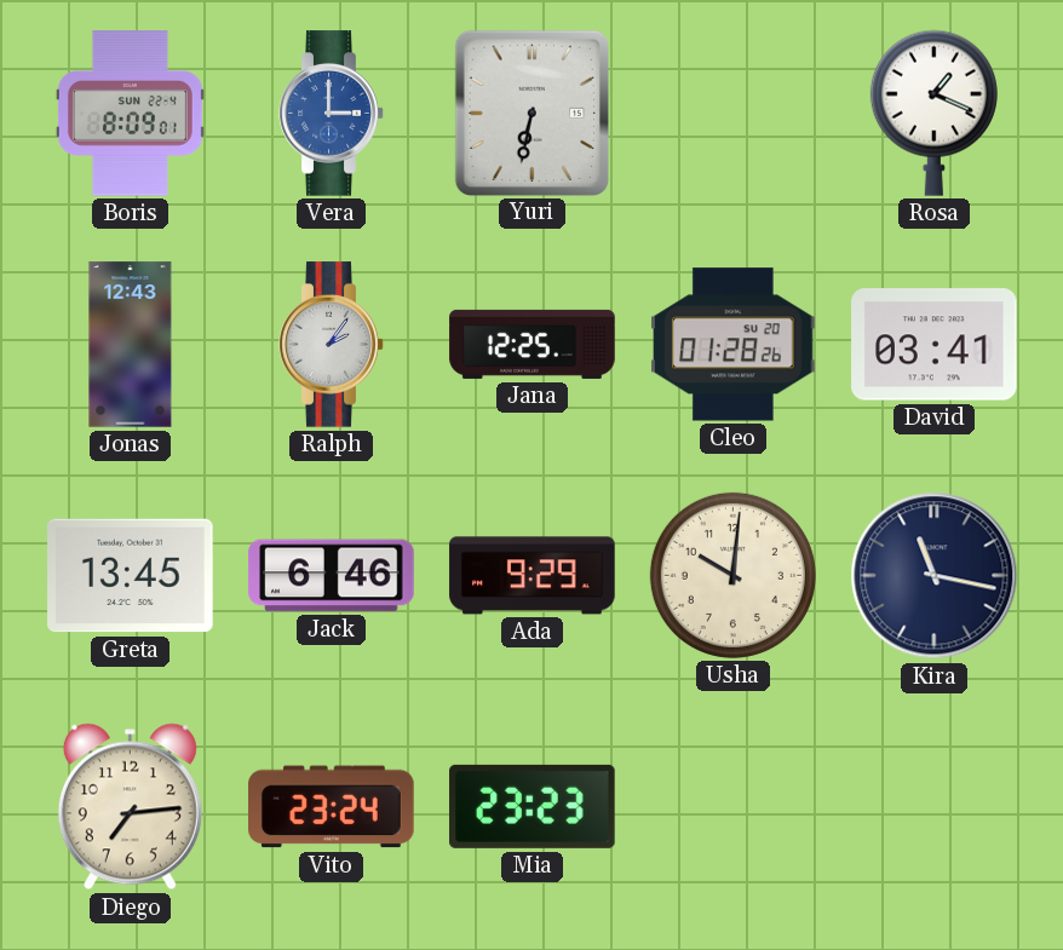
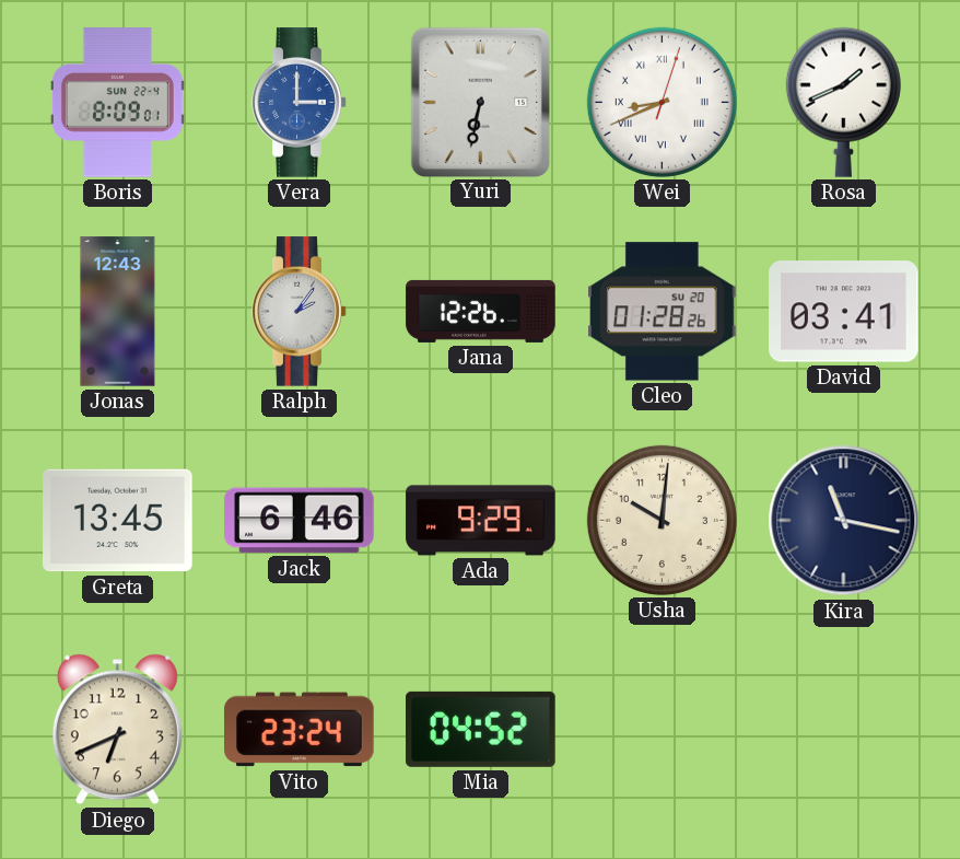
Wei: none -> 8:41 (662, 102)
Rosa: 1:19 -> 1:41 (843, 102)
Jana: 12:25 -> 12:26 (481, 311)
Diego: 7:14 -> 6:41 (117, 730)
Mia: 23:23 -> 04:52 (481, 729)
